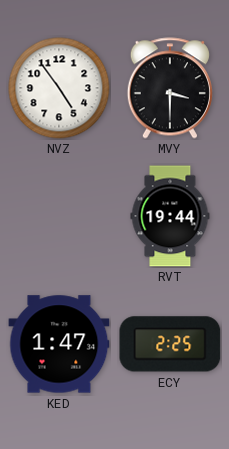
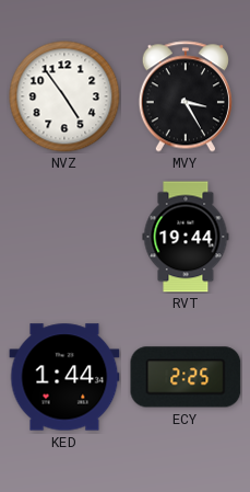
MVY: 3:30 -> 3:25 (186, 96)
KED: 1:47 -> 1:44 (64, 377)
